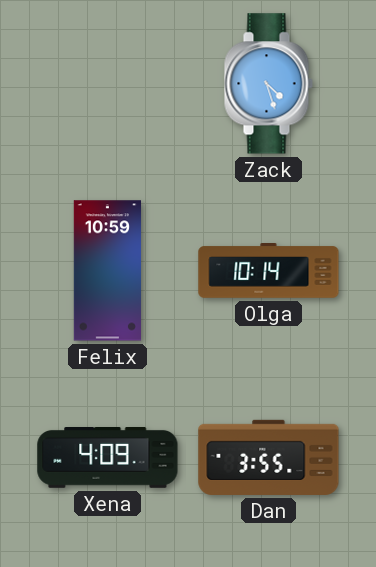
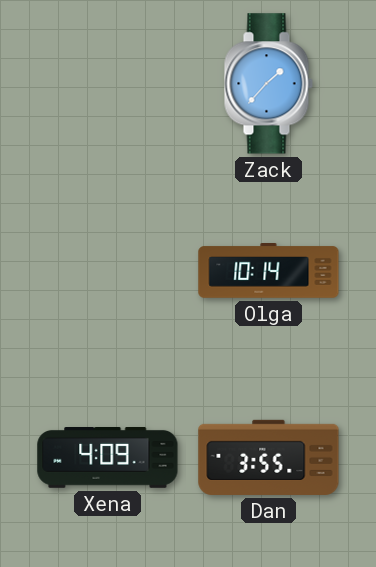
Zack: 4:27 -> 1:37 (268, 84)
Felix: 10:59 -> none (107, 271)
